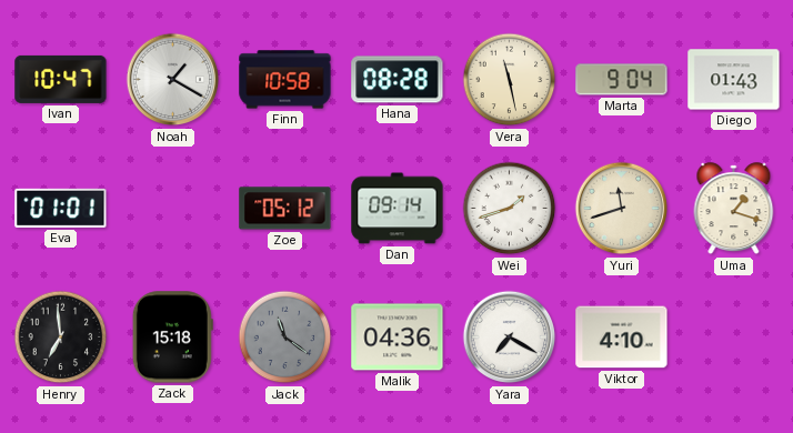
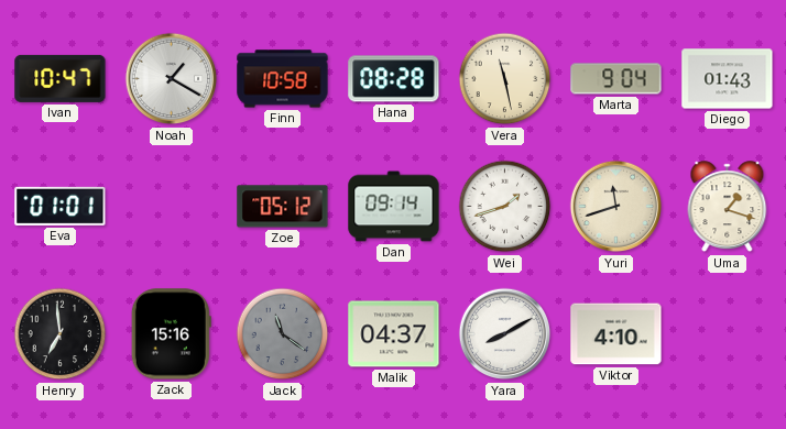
Zack: 15:18 -> 15:16 (171, 334)
Malik: 04:36 -> 04:37 (394, 334)
Yara: 7:20 -> 8:10 (505, 334)
